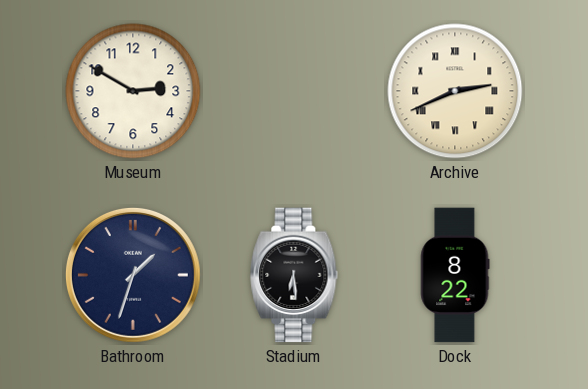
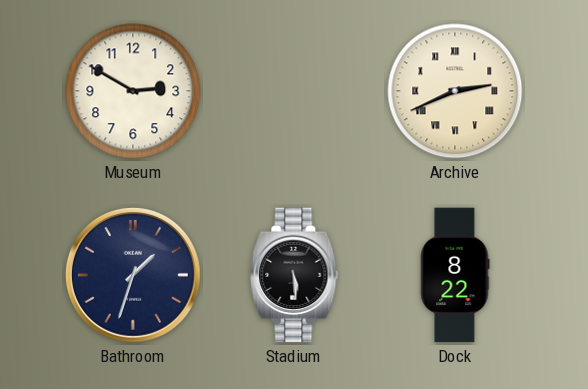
Stadium: 6:29 -> 5:29 (294, 275)
